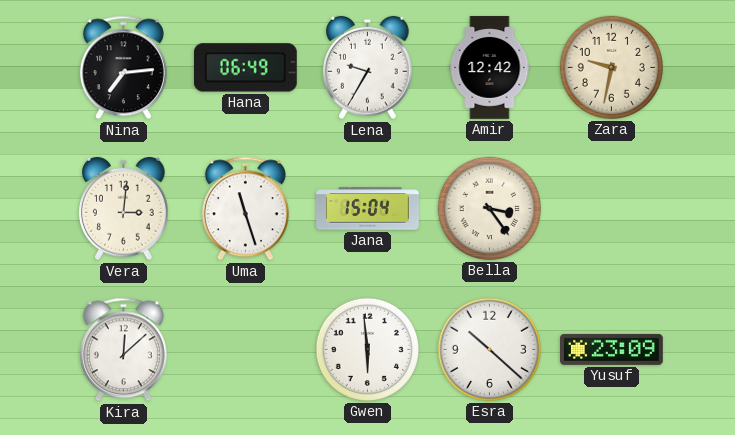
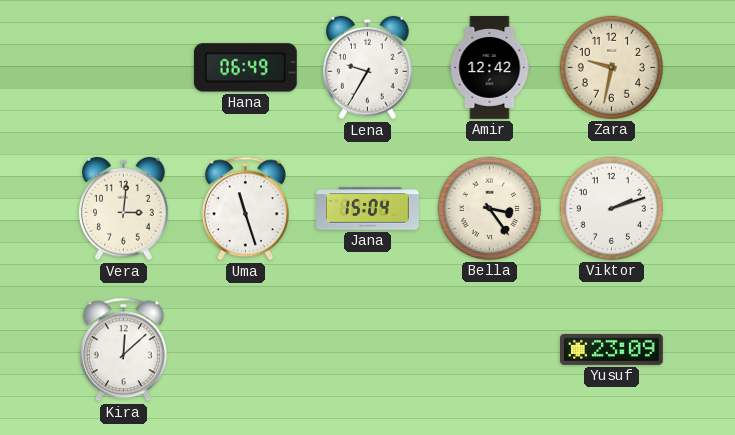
Nina: 7:14 -> none (123, 68)
Viktor: none -> 2:12 (611, 208)
Gwen: 5:59 -> none (367, 349)
Esra: 10:22 -> none (489, 349)
